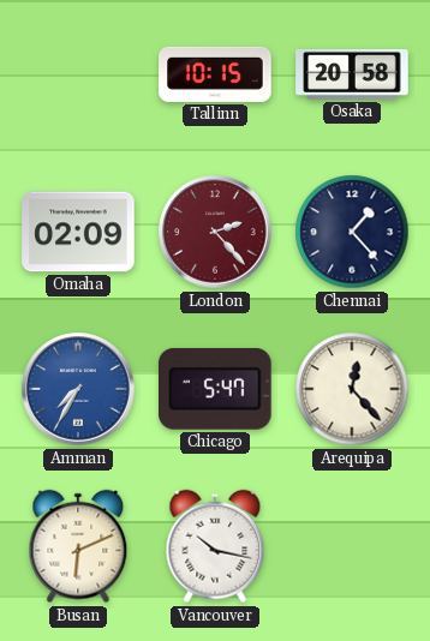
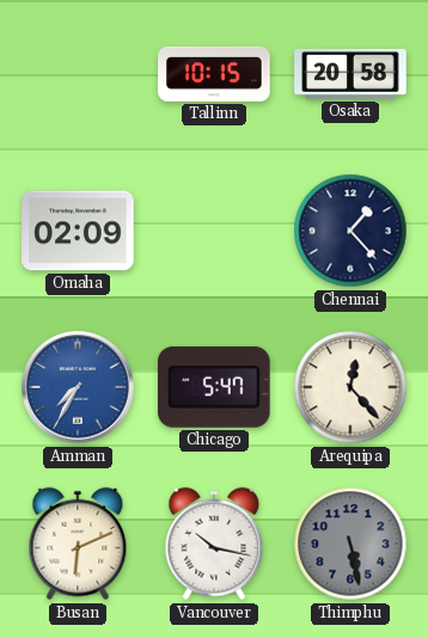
London: 2:23 -> none (215, 232)
Thimphu: none -> 5:28 (350, 544)
